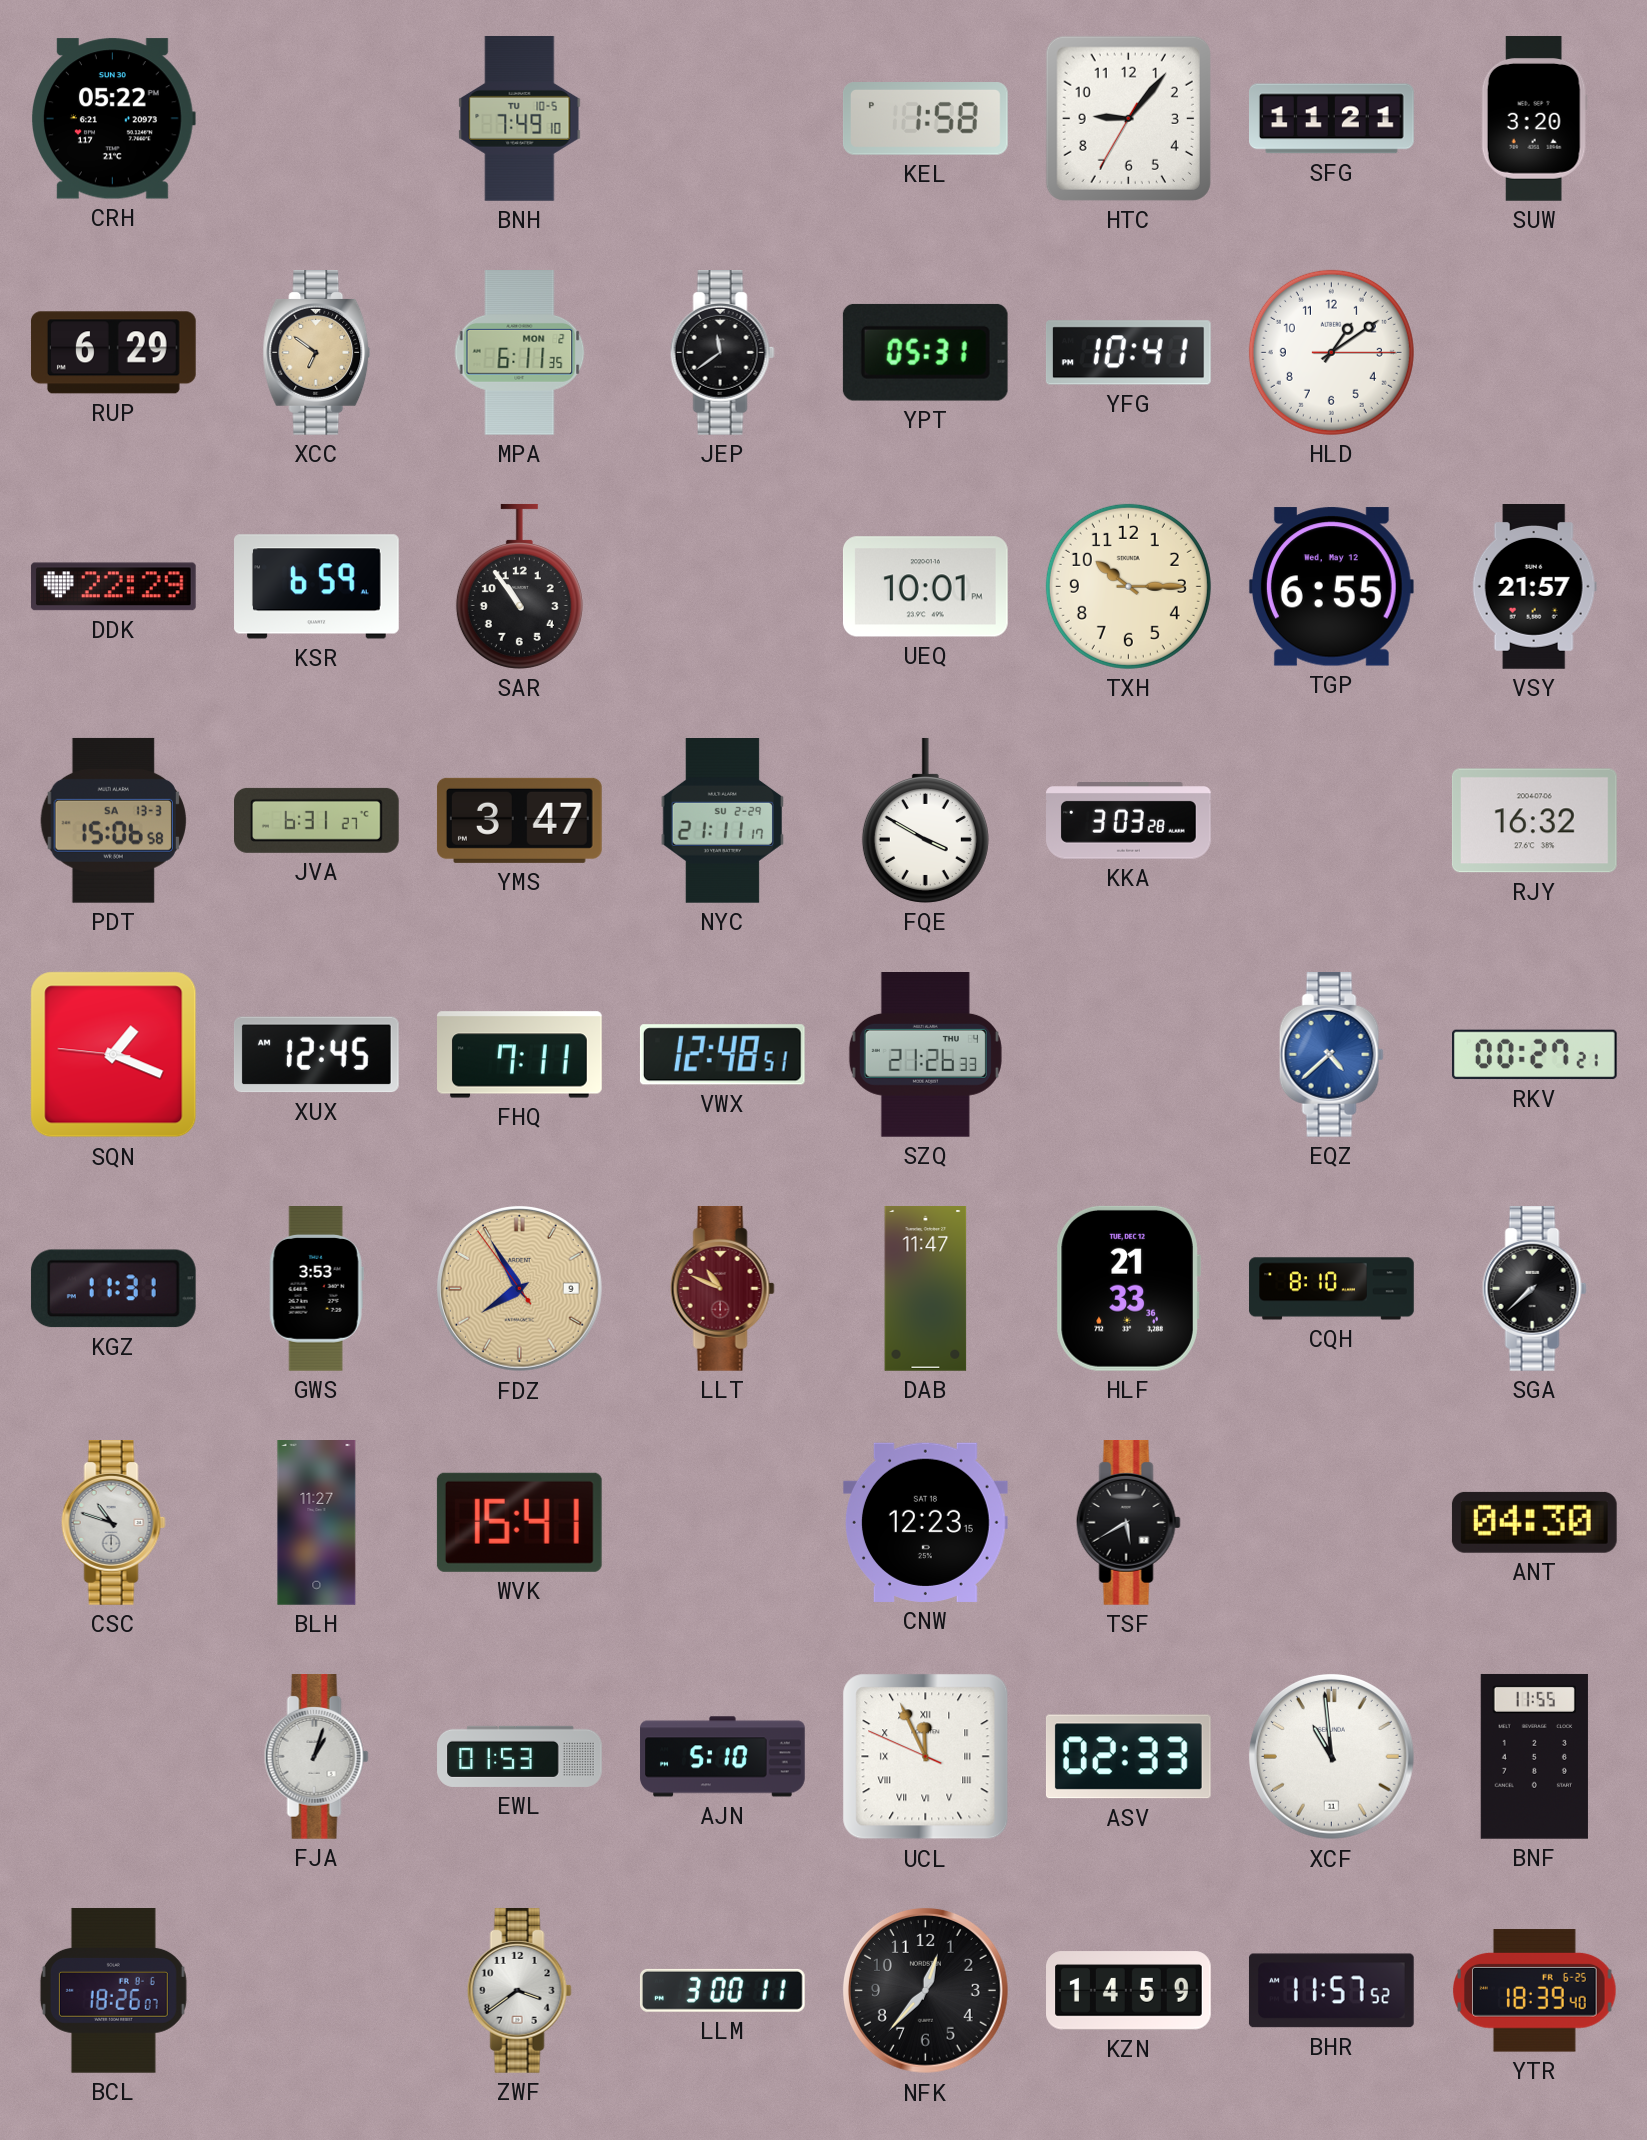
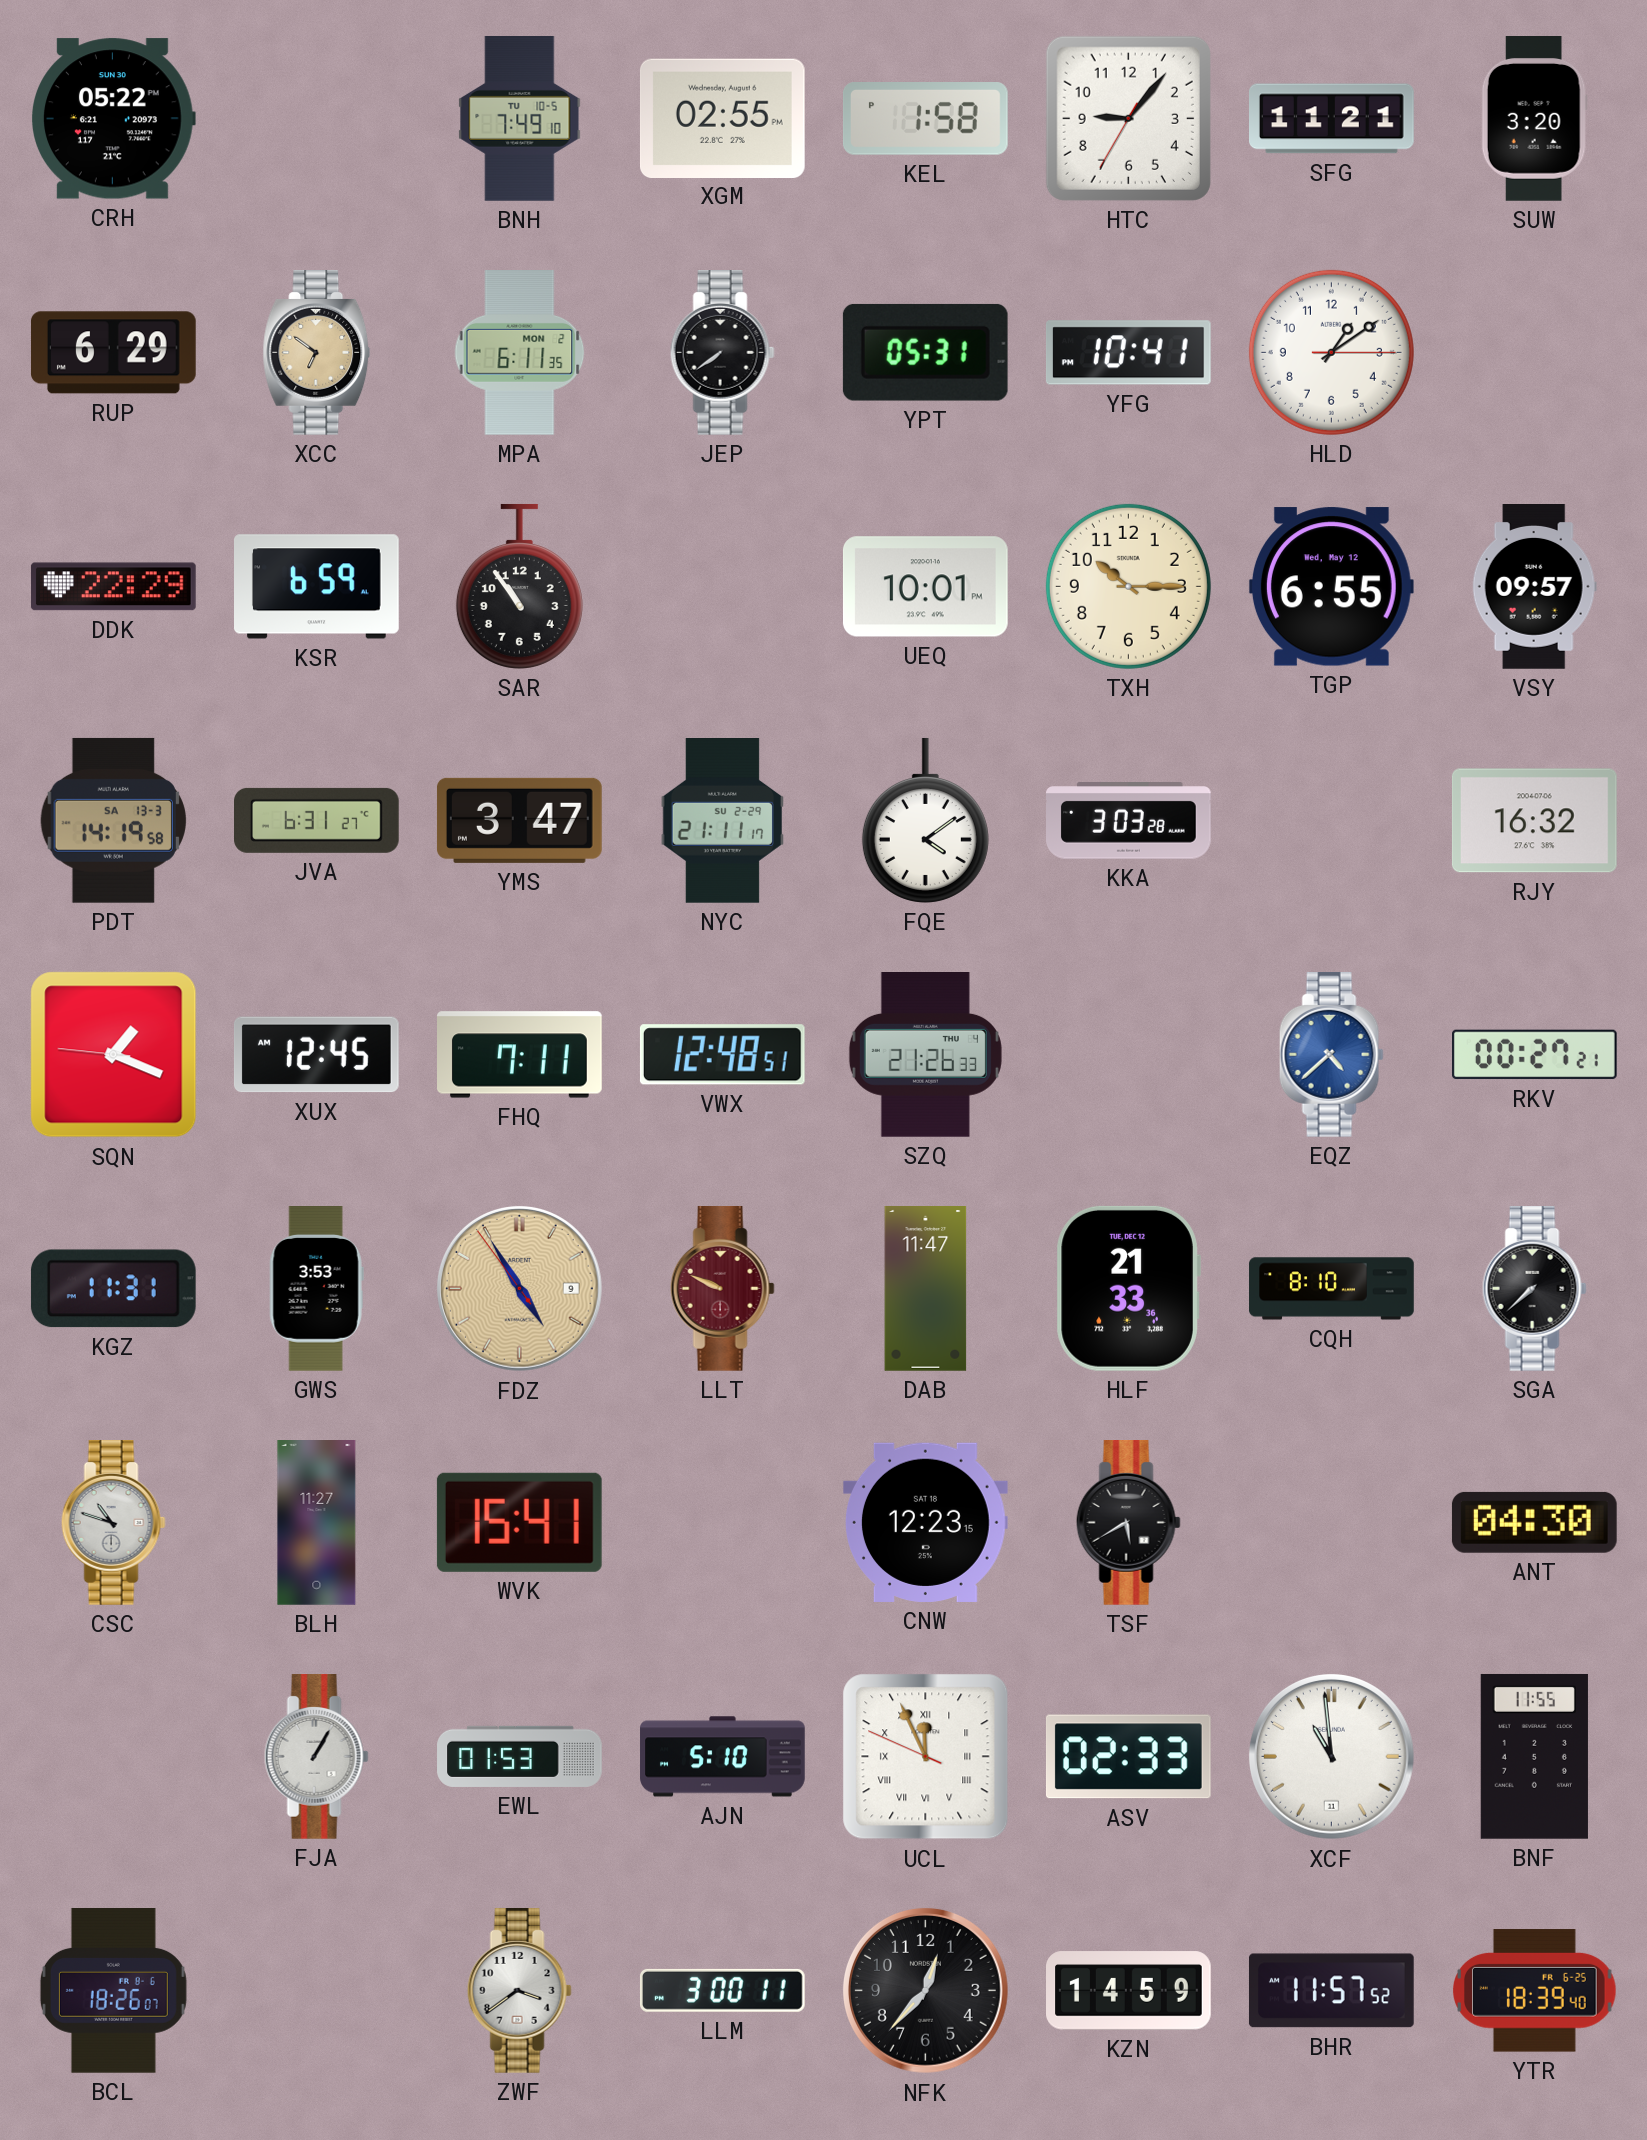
XGM: none -> 02:55 (722, 118)
JEP: 11:39 -> 7:39 (722, 353)
VSY: 21:57 -> 09:57 (1534, 587)
PDT: 15:06 -> 14:19 (113, 820)
FQE: 3:50 -> 4:09 (925, 820)
FDZ: 7:54 -> 4:54 (519, 1288)
LLT: 10:49 -> 9:49 (722, 1289)
FJA: 1:03 -> 1:05 (316, 1757)
